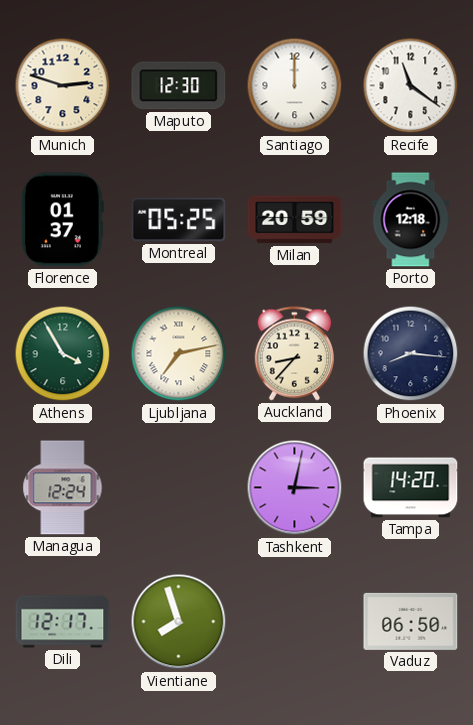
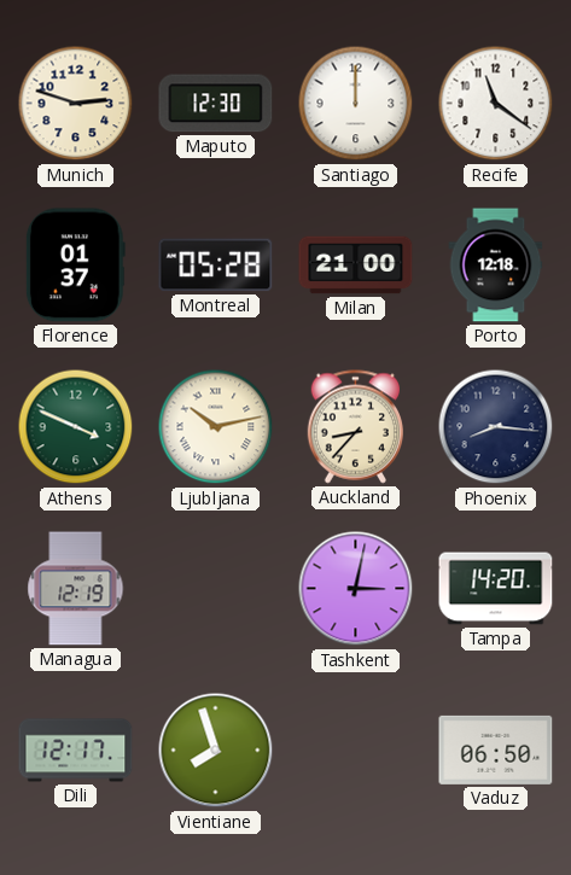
Montreal: 05:25 -> 05:28 (216, 266)
Milan: 20:59 -> 21:00 (356, 266)
Athens: 3:55 -> 3:49 (76, 427)
Ljubljana: 7:13 -> 10:13 (216, 427)
Managua: 12:24 -> 12:19 (76, 589)
